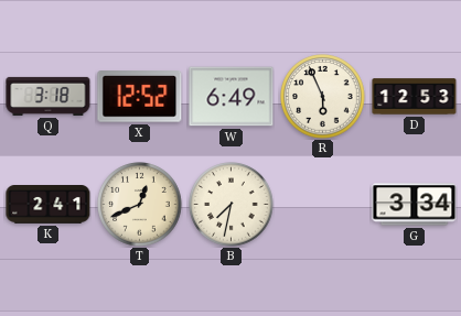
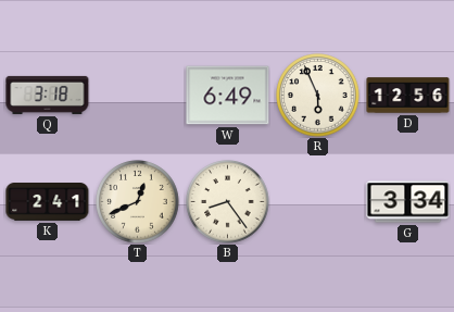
X: 12:52 -> none (140, 97)
D: 12:53 -> 12:56 (408, 96)
B: 7:32 -> 8:24 (228, 202)
